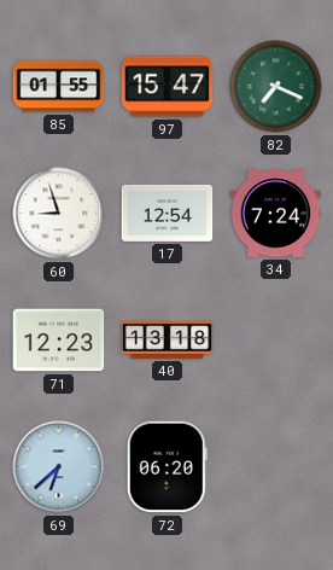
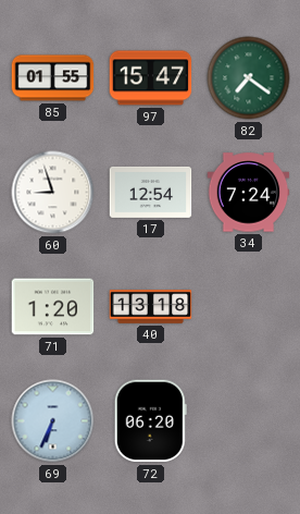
82: 7:19 -> 7:21 (249, 78)
71: 12:23 -> 1:20 (53, 307)
69: 6:38 -> 6:34 (53, 421)
